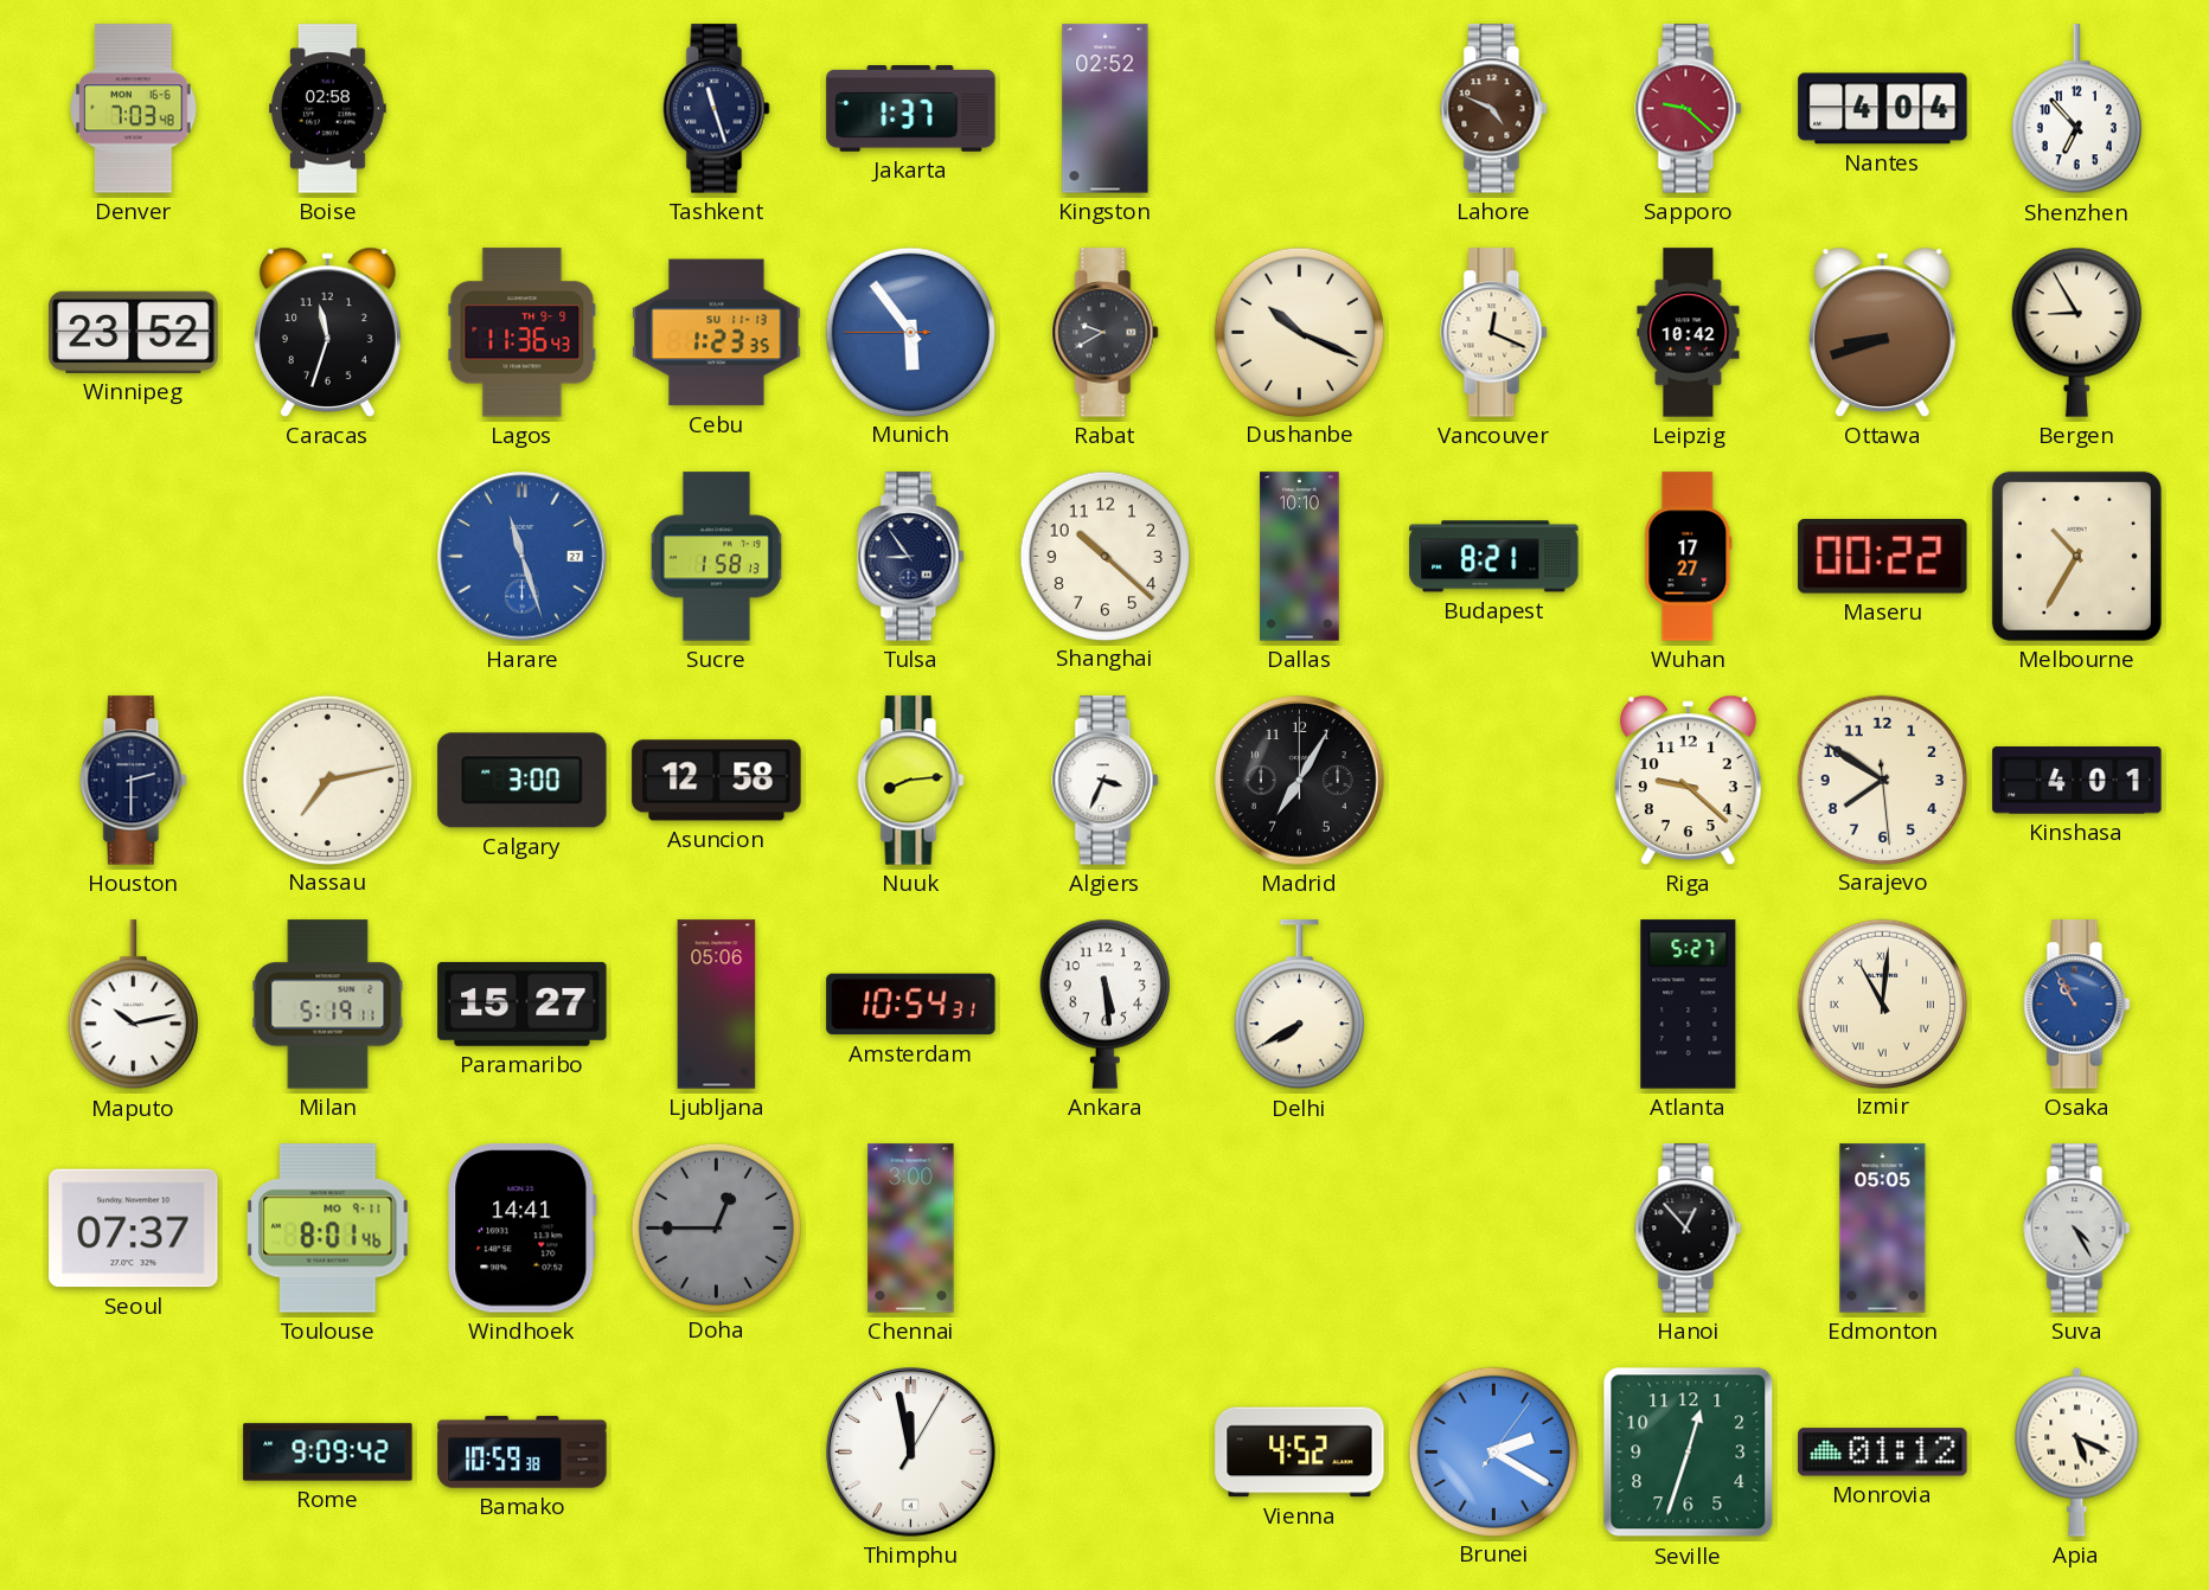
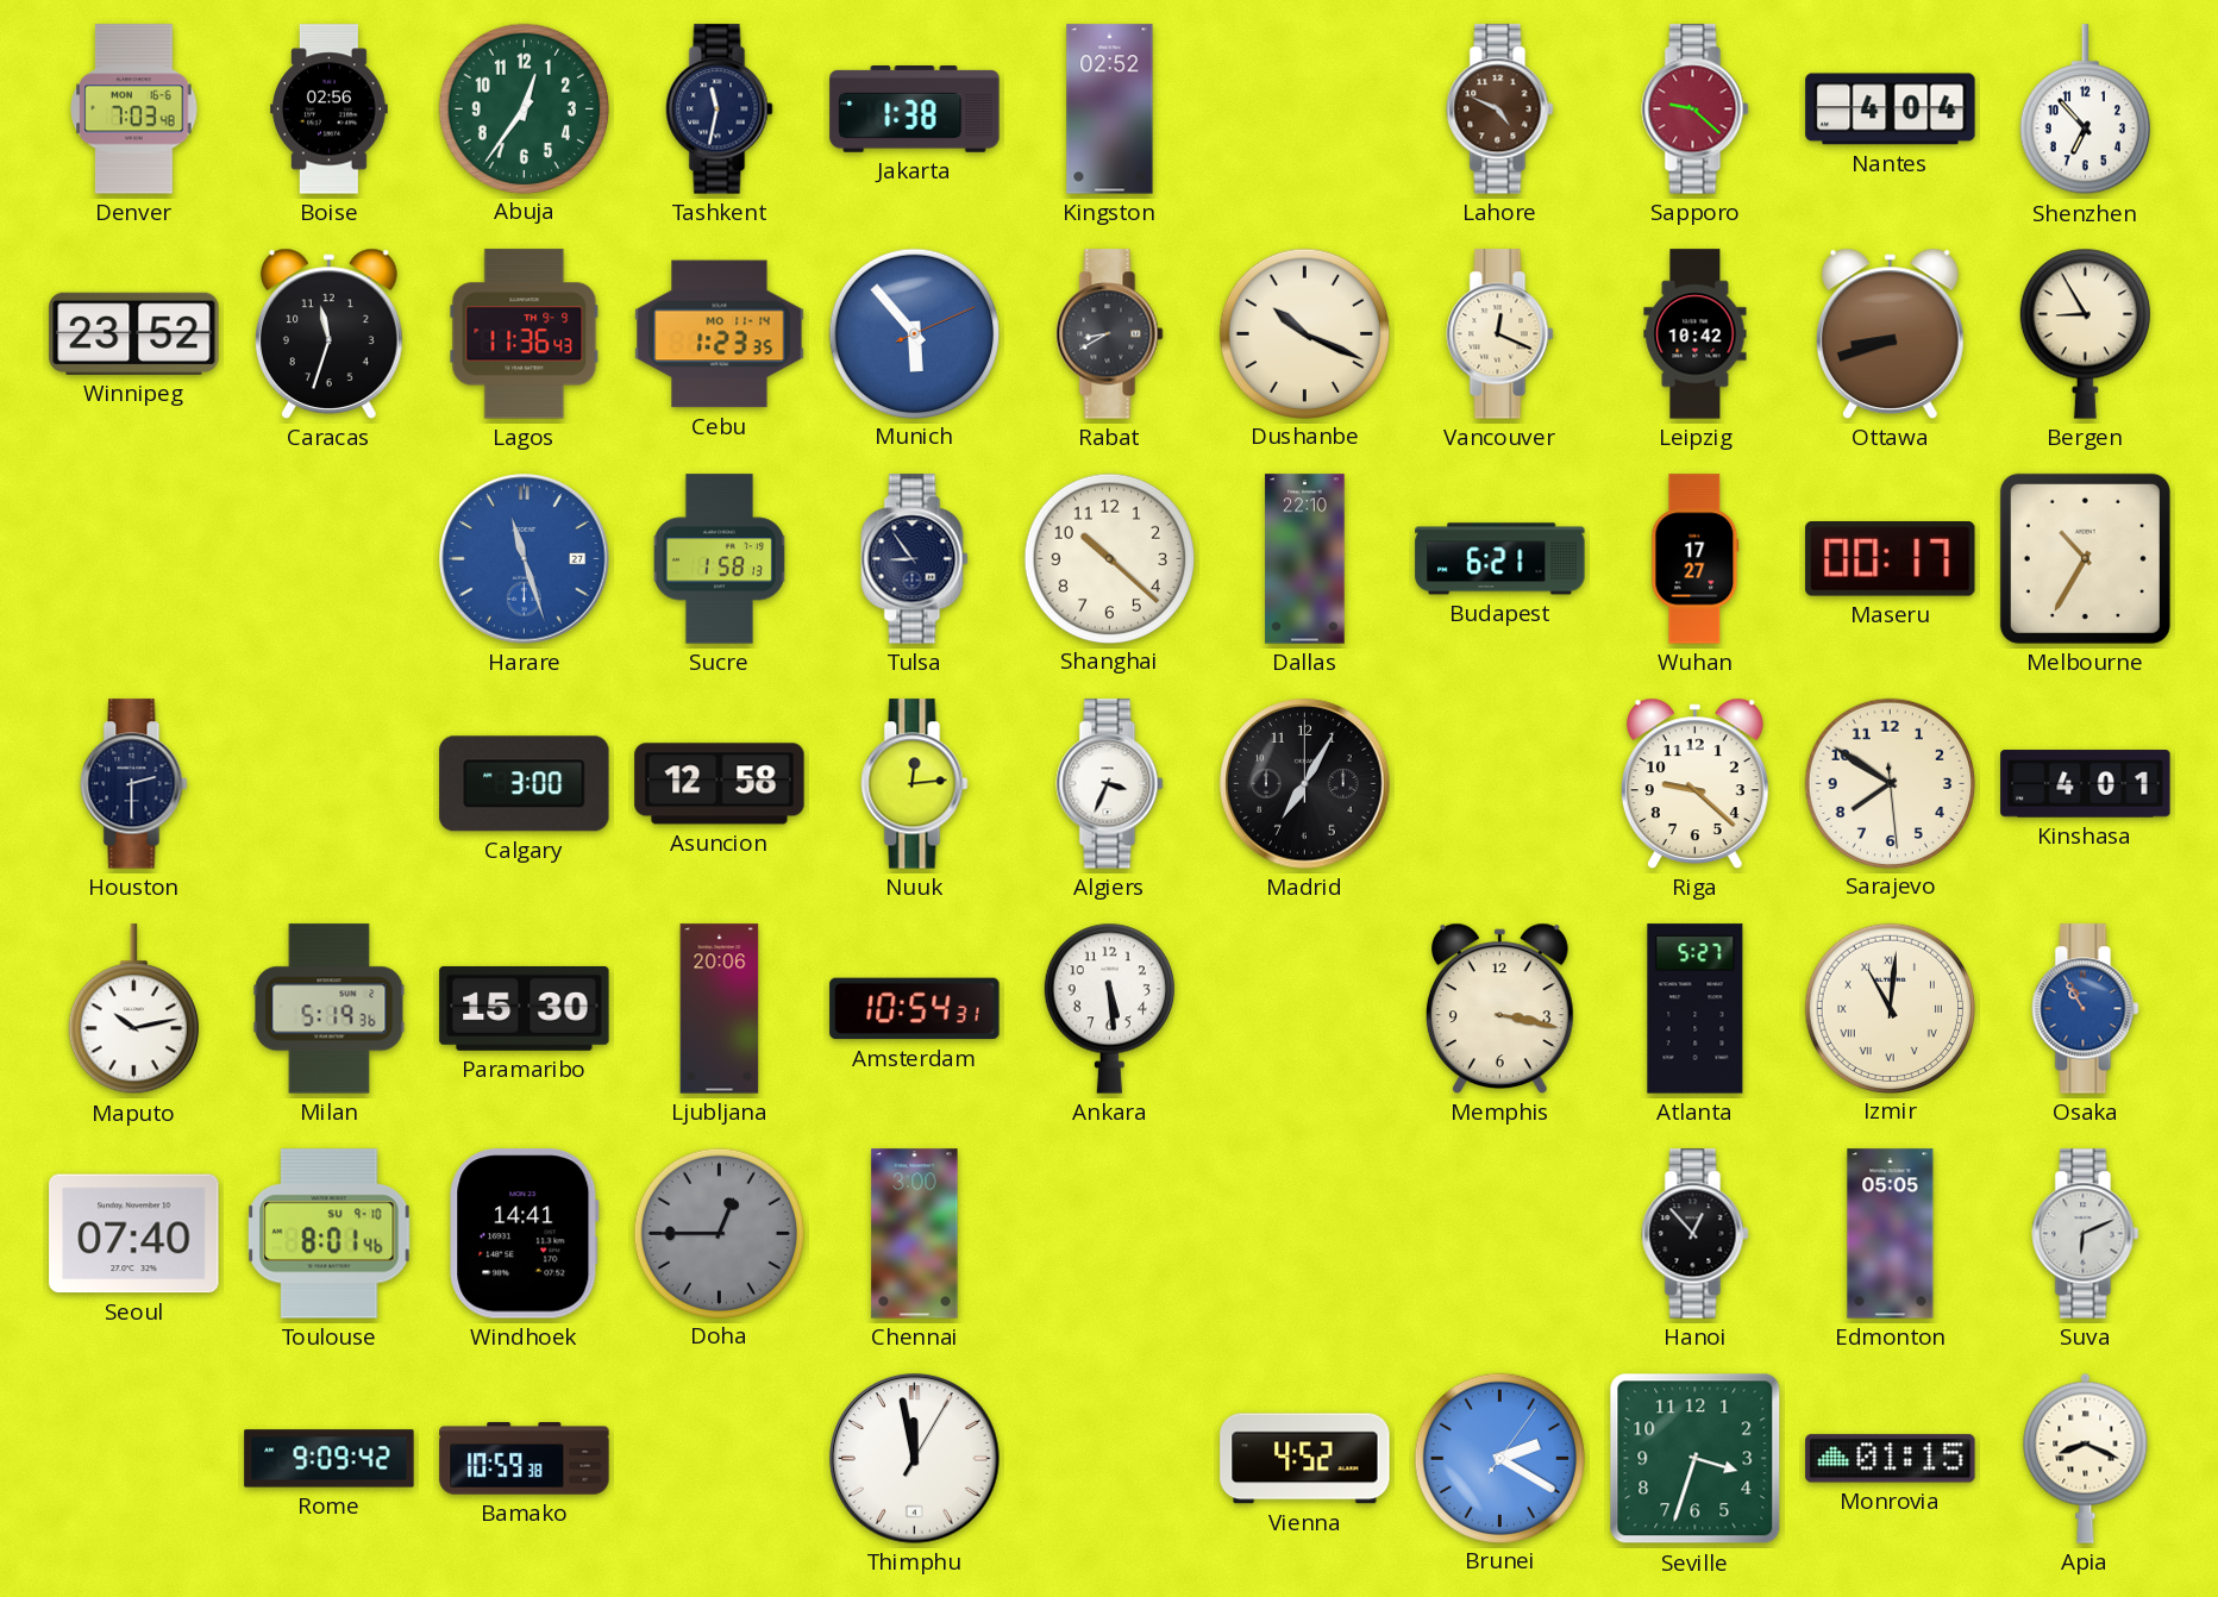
Boise: 02:58 -> 02:56 (330, 109)
Abuja: none -> 12:36 (524, 108)
Tashkent: 11:27 -> 11:32 (720, 109)
Jakarta: 1:37 -> 1:38 (915, 109)
Cebu date: SU 11-13 -> MO 11-14 (720, 334)
Munich: 5:53:45 -> 5:53:11 (914, 333)
Rabat: 9:40 -> 8:40 (1110, 334)
Dallas: 10:10 -> 22:10 (1305, 559)
Budapest: 8:21 -> 6:21 (1500, 559)
Maseru: 00:22 -> 00:17 (1891, 559)
Nassau: 7:13 -> none (327, 780)
Nuuk: 8:14 -> 12:14 (915, 784)
Milan: 5:19:11 -> 5:19:36 (330, 1009)
Paramaribo: 15:27 -> 15:30 (525, 1008)
Ljubljana: 05:06 -> 20:06 (720, 1009)
Delhi: 7:40 -> none (1299, 1005)
Memphis: none -> 3:17 (1499, 1008)
Seoul: 07:37 -> 07:40 (134, 1234)
Toulouse date: MO 9-11 -> SU 9-10 (330, 1234)
Suva: 4:25 -> 6:11 (2086, 1234)
Seville: 12:33 -> 3:33 (1696, 1459)
Monrovia: 01:12 -> 01:15 (1891, 1459)
Apia: 5:19 -> 8:19 (2086, 1458)
